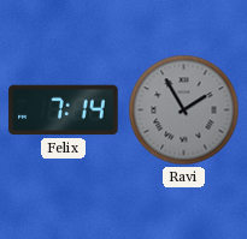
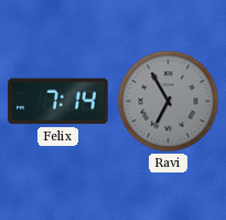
Ravi: 1:55 -> 6:55 (169, 102)
